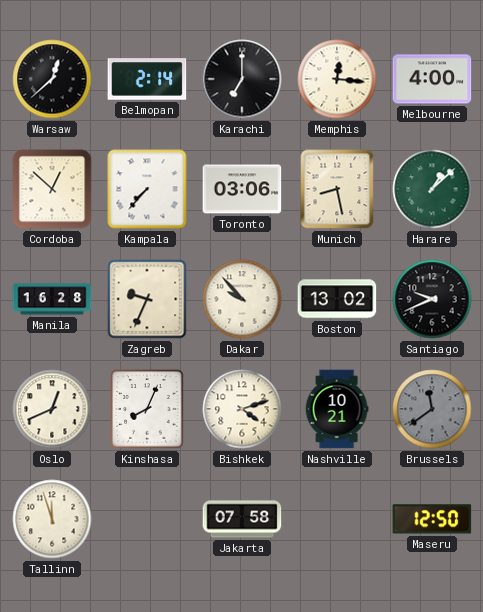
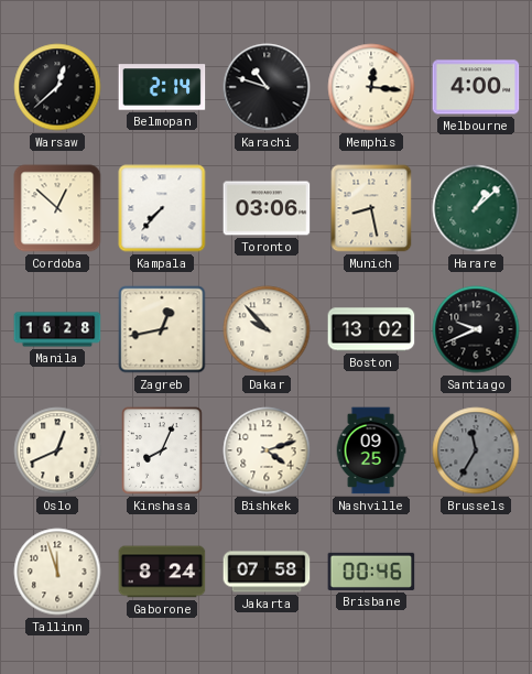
Karachi: 7:00 -> 10:48 (267, 87)
Zagreb: 9:34 -> 12:43 (162, 329)
Nashville: 10:21 -> 09:25 (371, 450)
Brussels: 11:39 -> 11:35 (476, 450)
Gaborone: none -> 8:24 (162, 572)
Brisbane: none -> 00:46 (371, 572)
Maseru: 12:50 -> none (432, 519)
